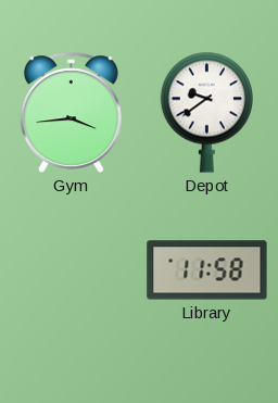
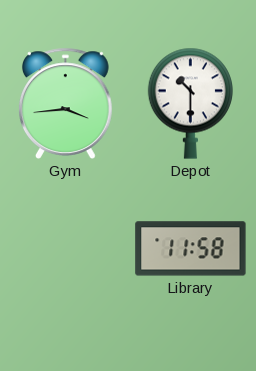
Depot: 9:39 -> 10:30 (190, 103)
